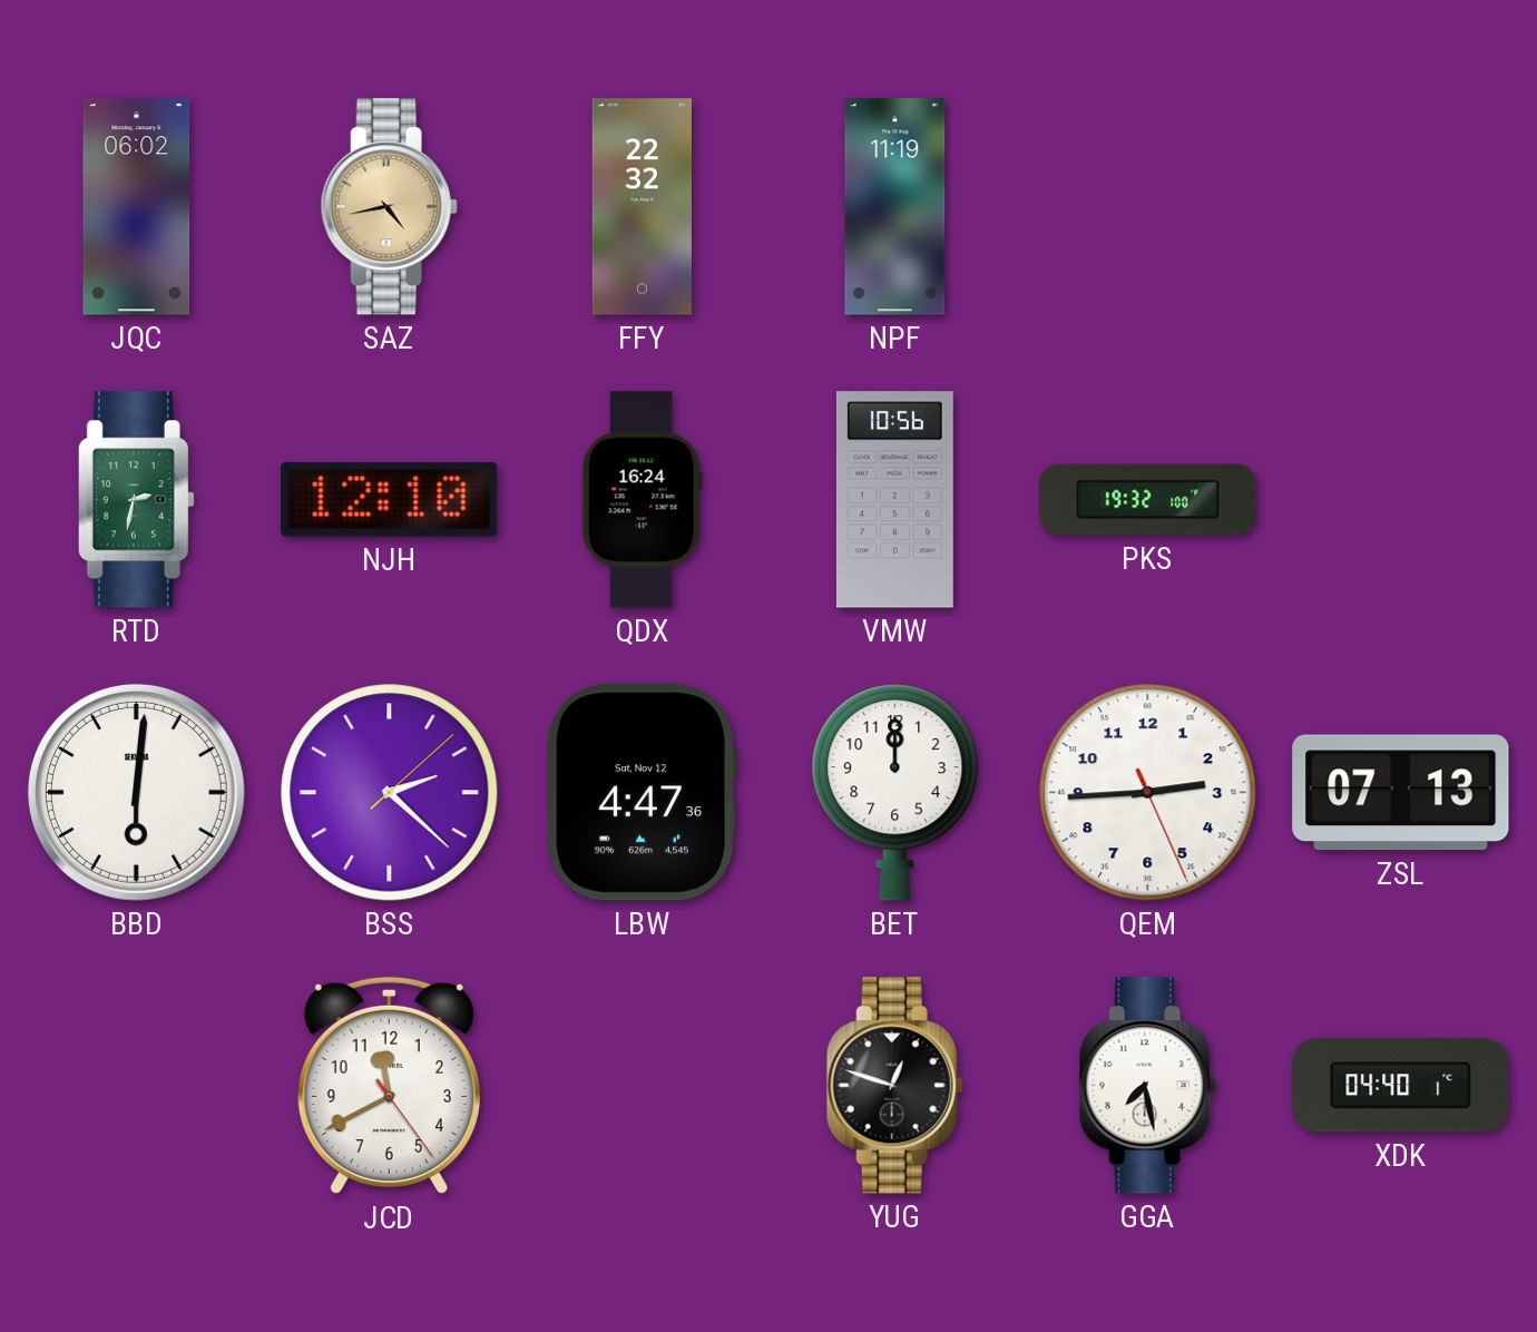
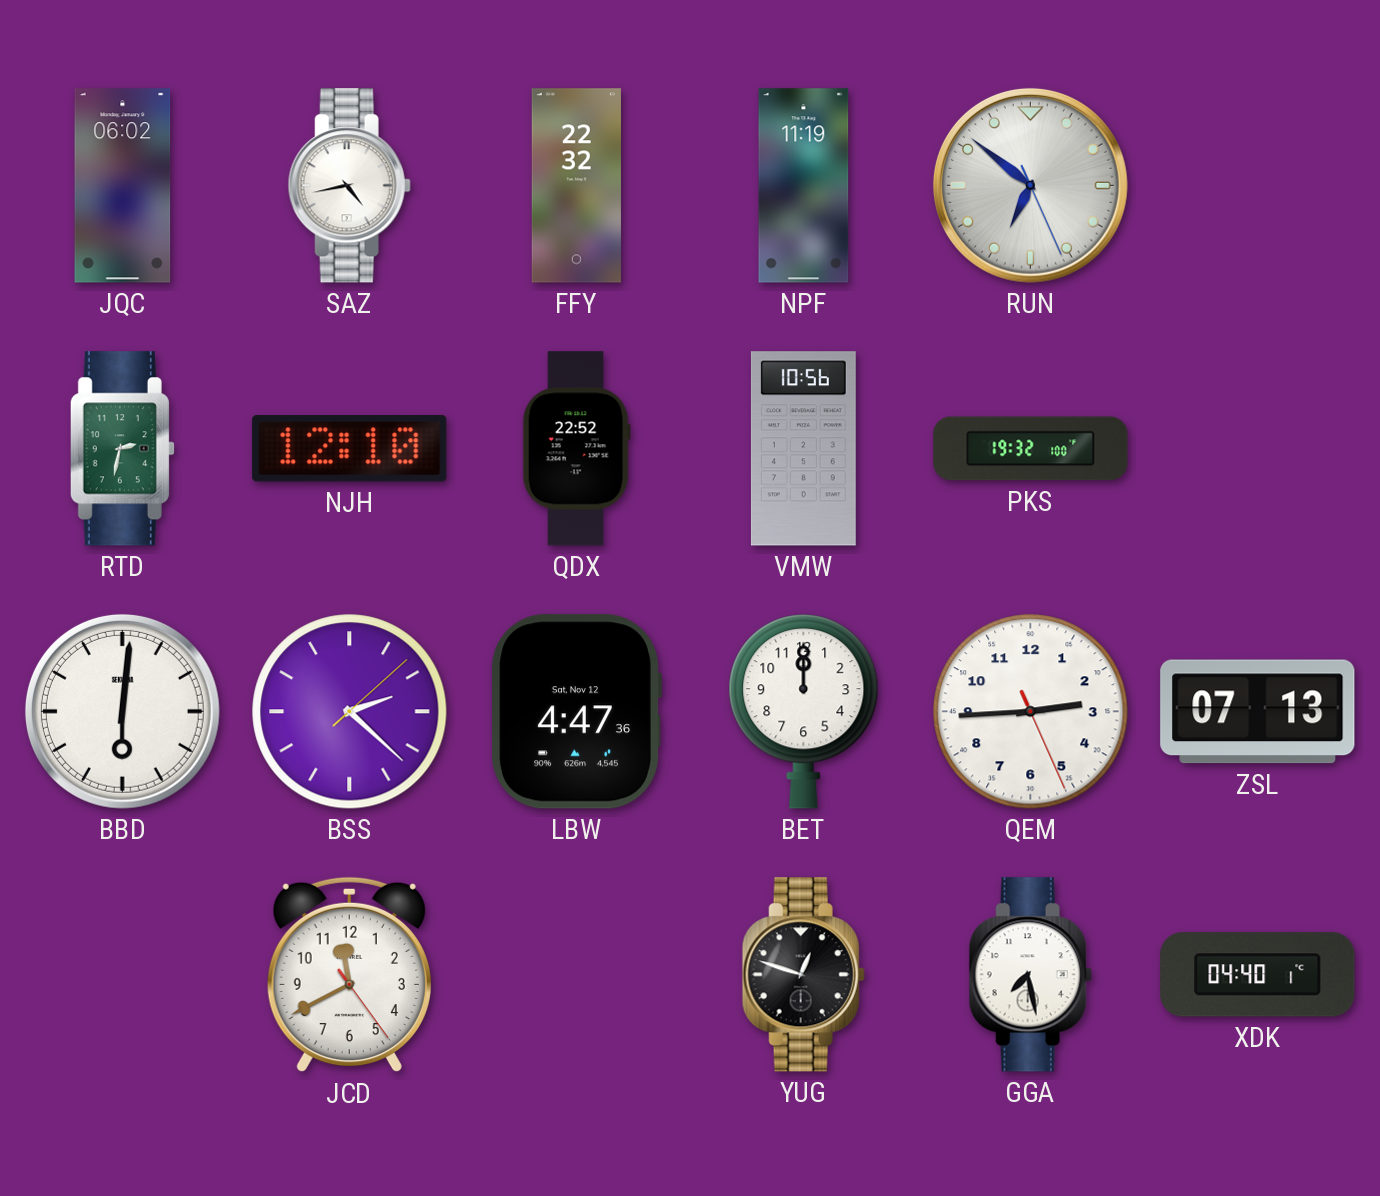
SAZ dial: champagne -> white (349, 186)
RUN: none -> 6:51 (1030, 185)
QDX: 16:24 -> 22:52 (576, 449)
